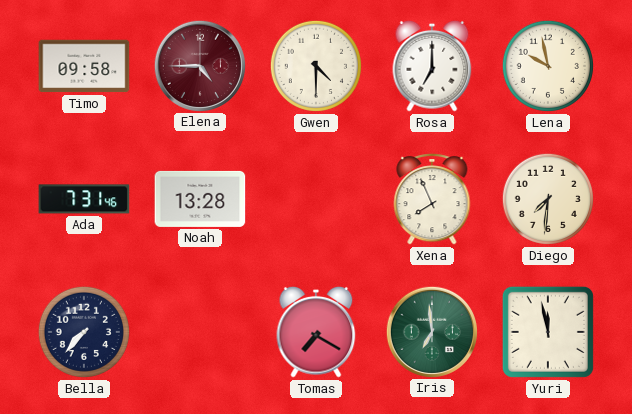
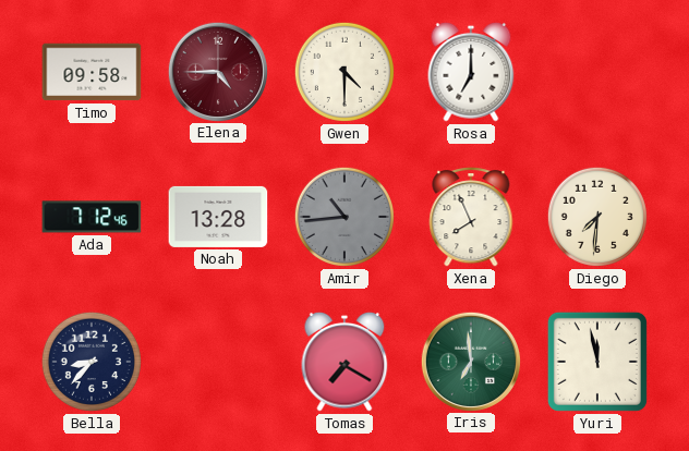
Lena: 9:58 -> none (548, 66)
Ada: 7:31 -> 7:12 (92, 217)
Amir: none -> 10:44 (344, 217)
Bella: 7:37 -> 8:37 (92, 362)
